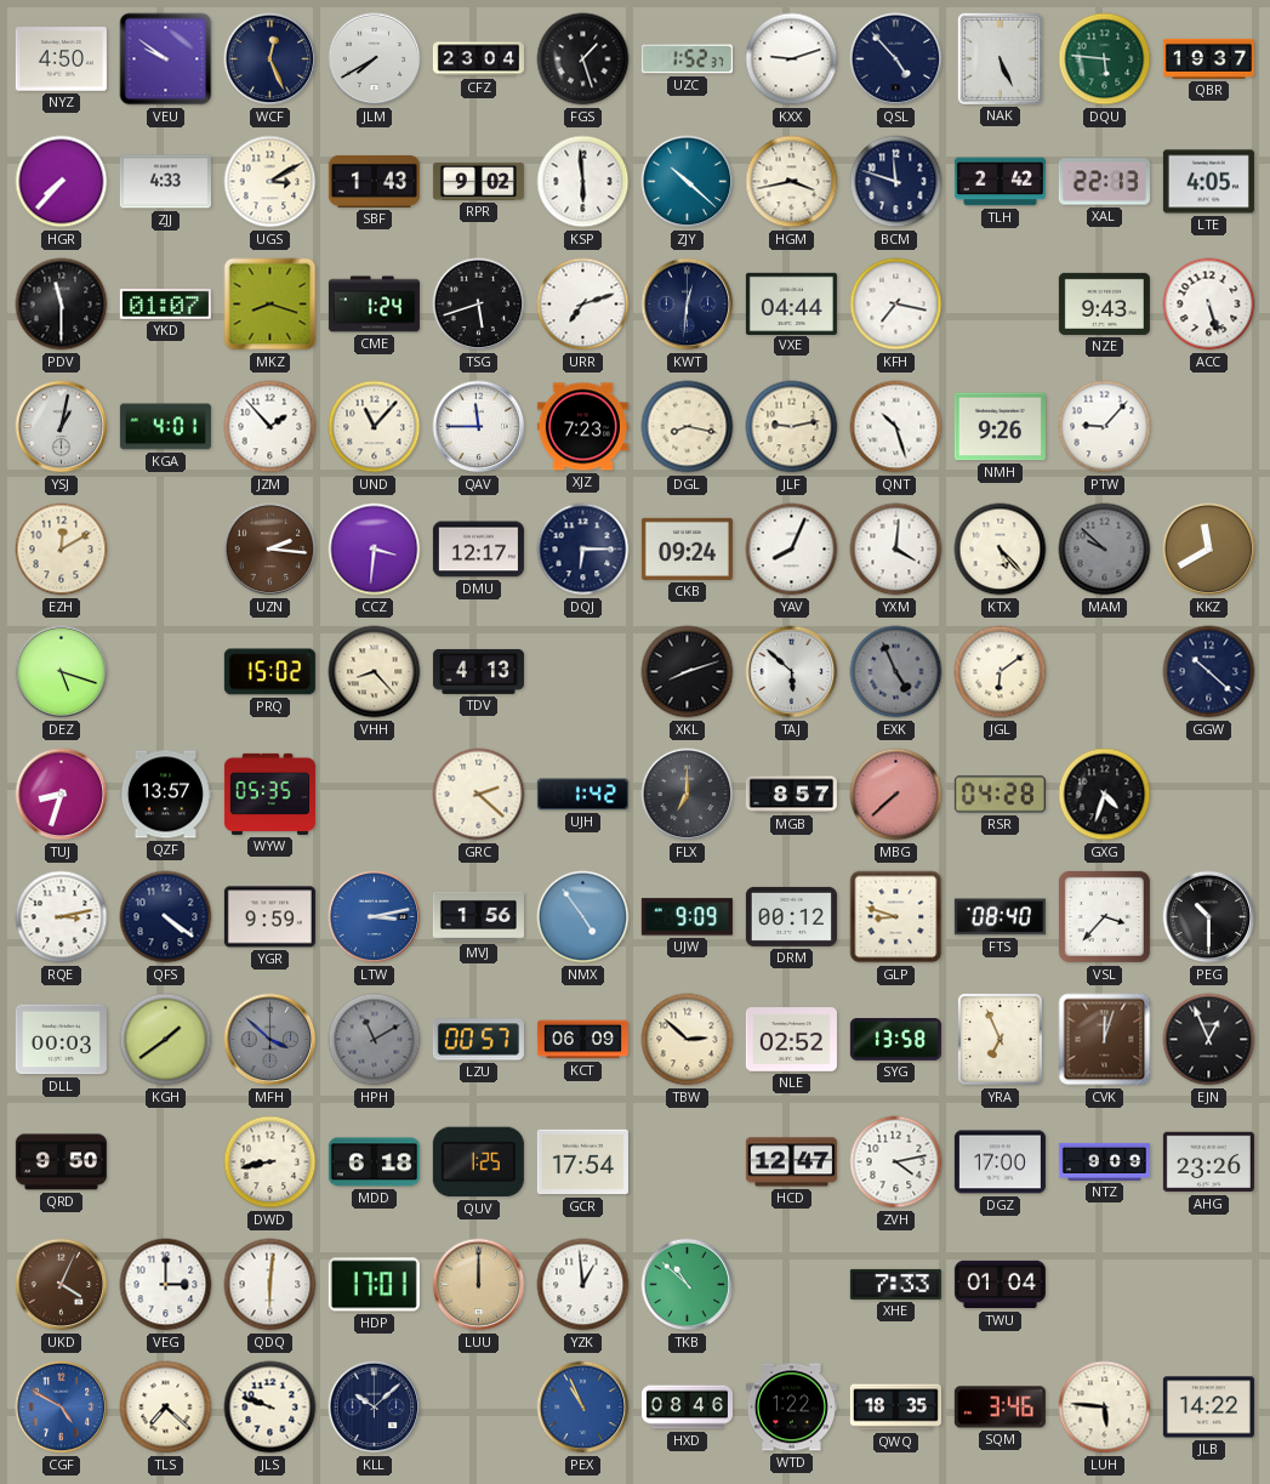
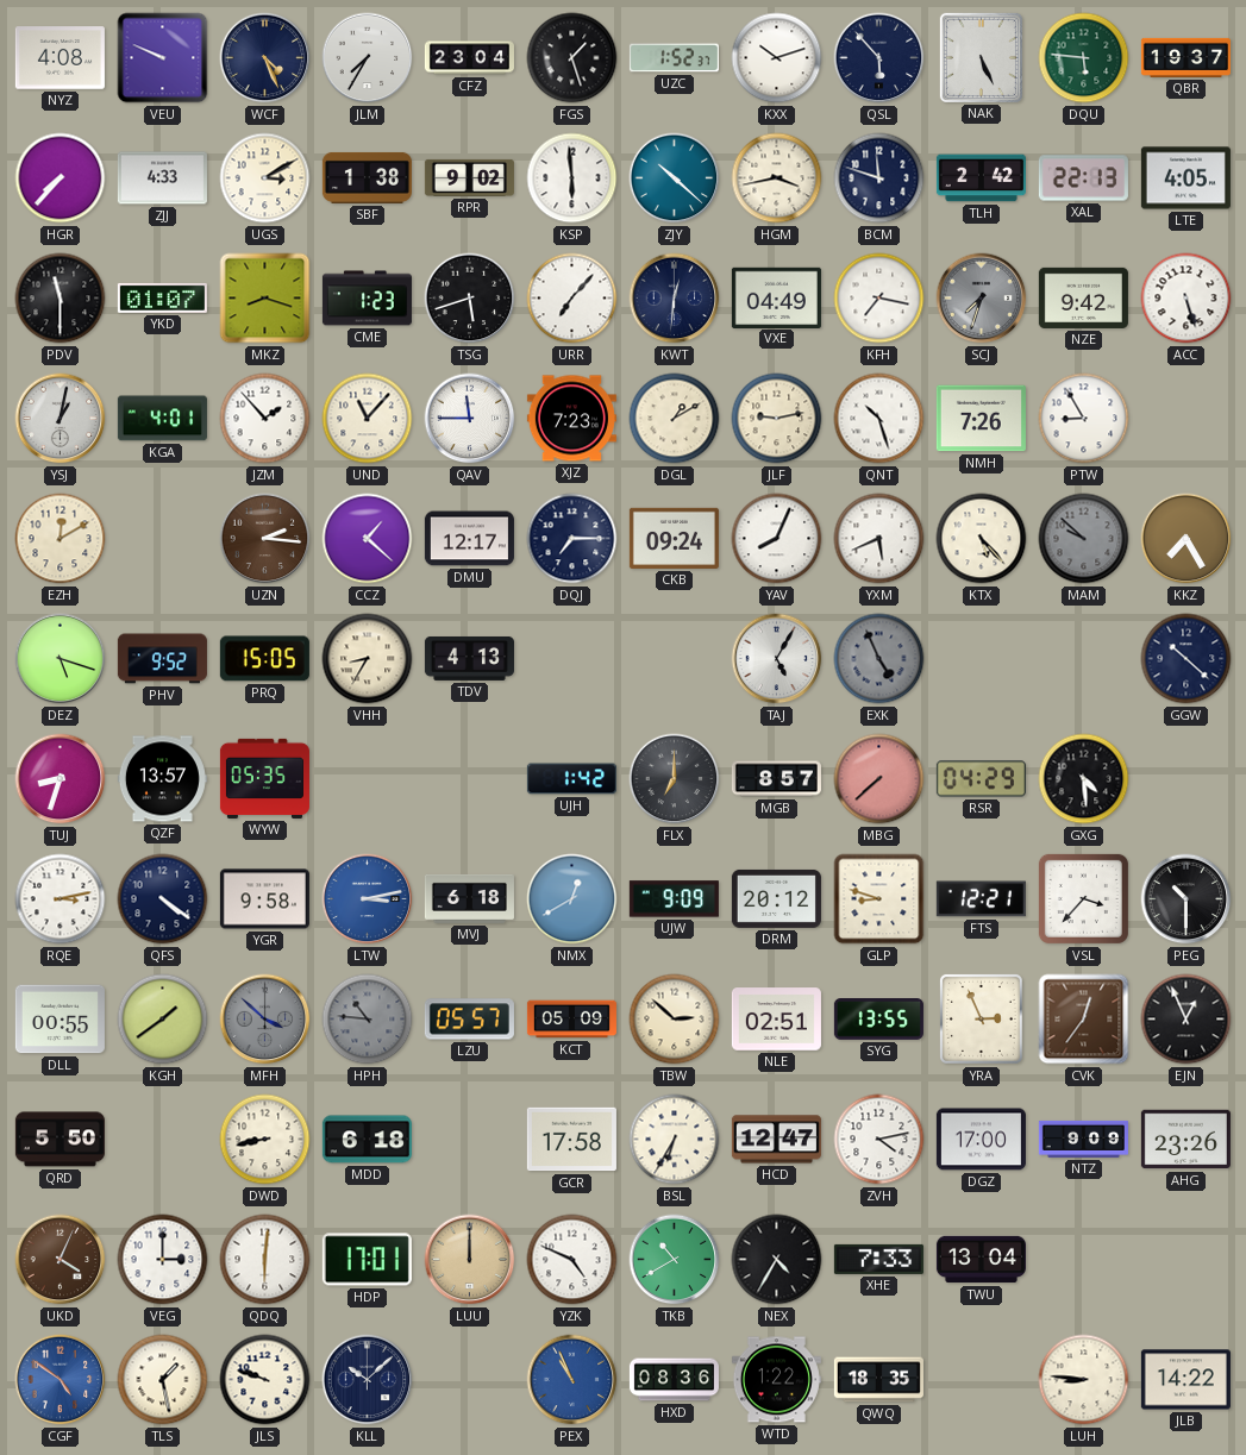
NYZ: 4:50 -> 4:08 (60, 58)
VEU: 9:51 -> 9:49 (163, 58)
WCF: 12:26 -> 4:26 (265, 58)
JLM: 7:40 -> 7:35 (368, 58)
KXX: 9:12 -> 10:12 (777, 58)
QSL: 4:53 -> 5:53 (879, 58)
SBF: 1:43 -> 1:38 (367, 177)
CME: 1:24 -> 1:23 (367, 299)
URR: 7:12 -> 7:07 (572, 299)
VXE: 04:44 -> 04:49 (776, 297)
SCJ: none -> 7:33 (982, 299)
NZE: 9:43 -> 9:42 (1083, 297)
DGL: 8:17 -> 1:10 (675, 419)
NMH: 9:26 -> 7:26 (981, 419)
PTW: 9:07 -> 8:55 (1084, 419)
CCZ: 3:31 -> 1:22 (368, 539)
DQJ: 6:15 -> 7:15 (572, 539)
YXM: 4:01 -> 5:41 (879, 539)
KKZ: 11:40 -> 7:25 (1186, 539)
PHV: none -> 9:52 (162, 659)
PRQ: 15:02 -> 15:05 (264, 659)
VHH: 8:23 -> 8:35 (368, 659)
XKL: 8:12 -> none (688, 672)
TAJ: 5:52 -> 5:05 (777, 659)
JGL: 6:09 -> none (1001, 672)
GRC: 2:22 -> none (479, 795)
RSR: 04:28 -> 04:29 (981, 779)
GXG: 4:33 -> 4:29 (1084, 779)
YGR: 9:59 -> 9:58 (264, 899)
MVJ: 1:56 -> 6:18 (469, 898)
NMX: 4:54 -> 12:40 (572, 899)
DRM: 00:12 -> 20:12 (776, 898)
FTS: 08:40 -> 12:21 (981, 899)
DLL: 00:03 -> 00:55 (60, 1020)
HPH: 11:10 -> 10:46 (368, 1020)
LZU: 00:57 -> 05:57 (469, 1020)
KCT: 06:09 -> 05:09 (571, 1020)
NLE: 02:52 -> 02:51 (776, 1020)
SYG: 13:58 -> 13:55 (878, 1020)
YRA: 6:56 -> 2:56 (981, 1018)
CVK: 12:03 -> 12:36 (1084, 1020)
QRD: 9:50 -> 5:50 (60, 1140)
QUV: 1:25 -> none (478, 1162)
GCR: 17:54 -> 17:58 (571, 1140)
BSL: none -> 6:35 (675, 1140)
YZK: 12:59 -> 4:49 (572, 1260)
TKB: 10:52 -> 10:40 (675, 1260)
NEX: none -> 4:35 (777, 1260)
TWU: 01:04 -> 13:04 (981, 1260)
CGF: 4:50 -> 4:51 (61, 1380)
TLS: 7:22 -> 1:28 (163, 1380)
HXD: 08:46 -> 08:36 (674, 1380)
SQM: 3:46 -> none (1000, 1408)
LUH: 5:46 -> 8:46 (1084, 1380)
